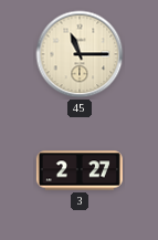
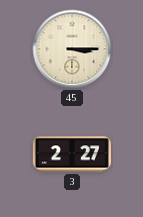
45: 11:15 -> 3:15 (72, 49)
